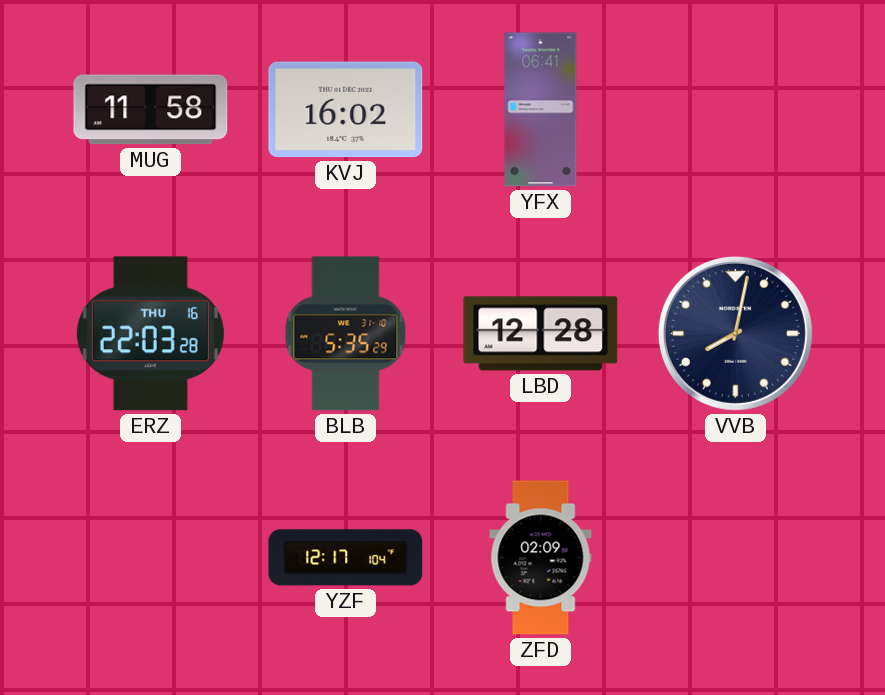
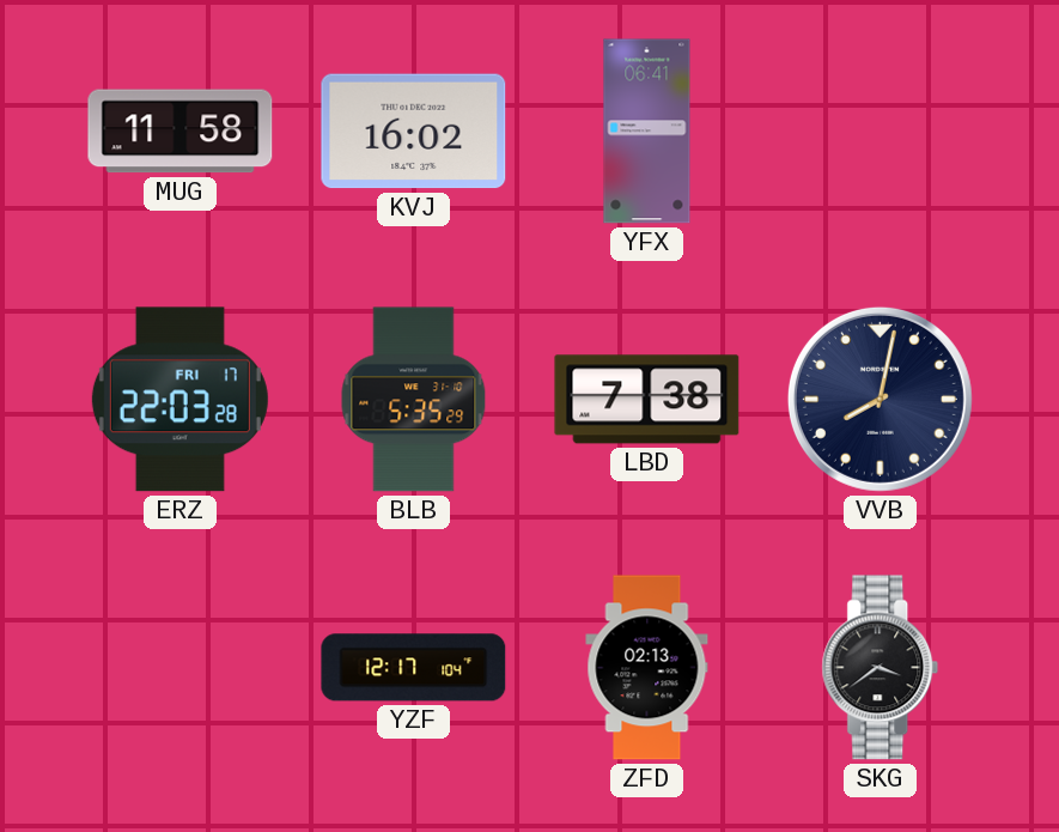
ERZ date: THU 16 -> FRI 17 (179, 400)
LBD: 12:28 -> 7:38 (647, 400)
ZFD: 02:09 -> 02:13 (647, 668)
SKG: none -> 3:39 (881, 668)
